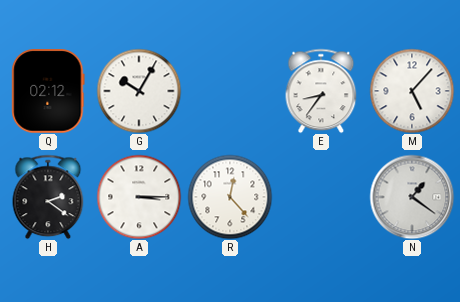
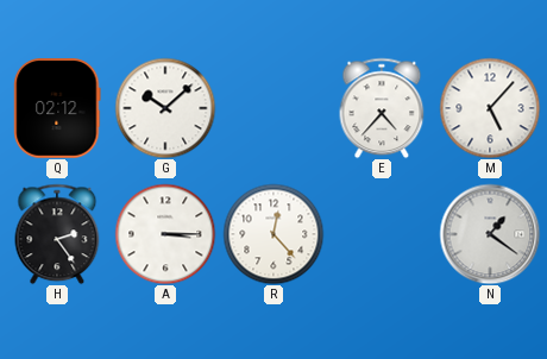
G: 10:05 -> 10:08 (165, 108)
E: 8:36 -> 4:37 (382, 108)
H: 2:21 -> 2:24 (57, 234)
